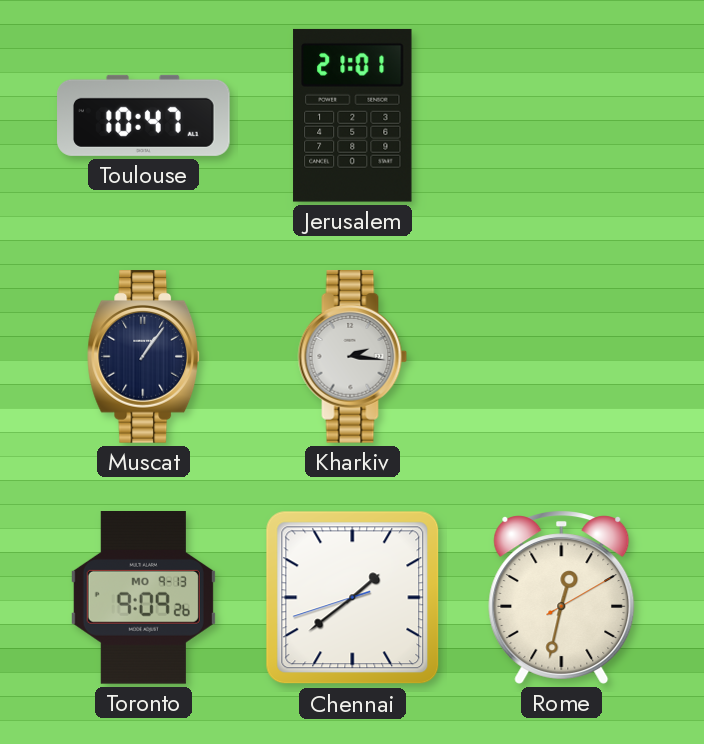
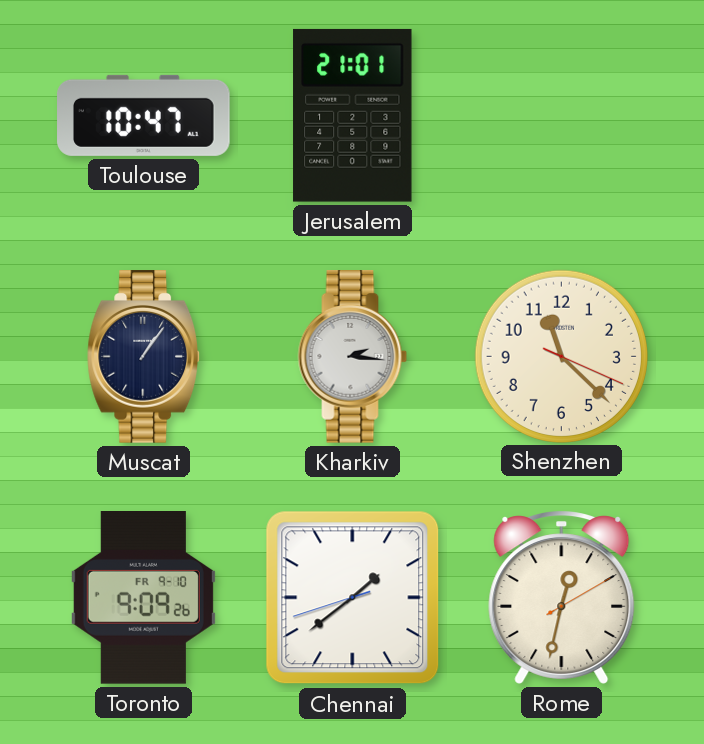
Shenzhen: none -> 11:22 (561, 356)
Toronto date: MO 9-13 -> FR 9-10 (143, 598)
